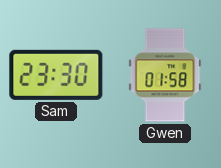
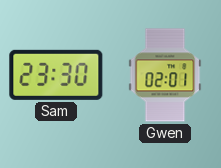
Gwen: 01:58 -> 02:01 (165, 75)
